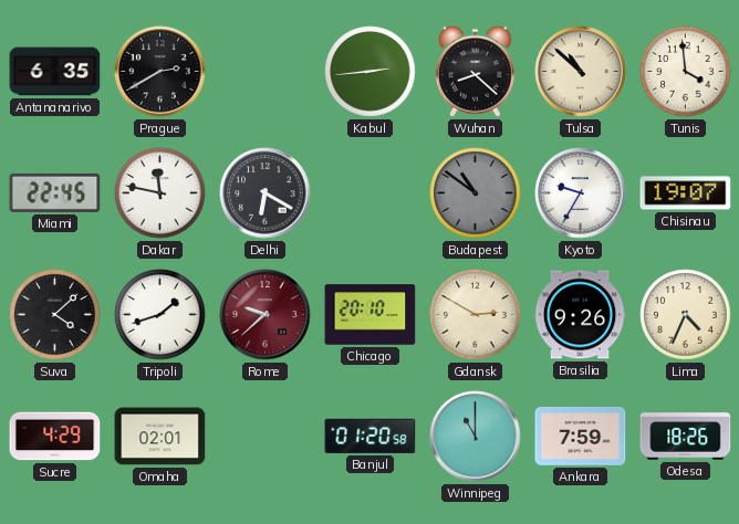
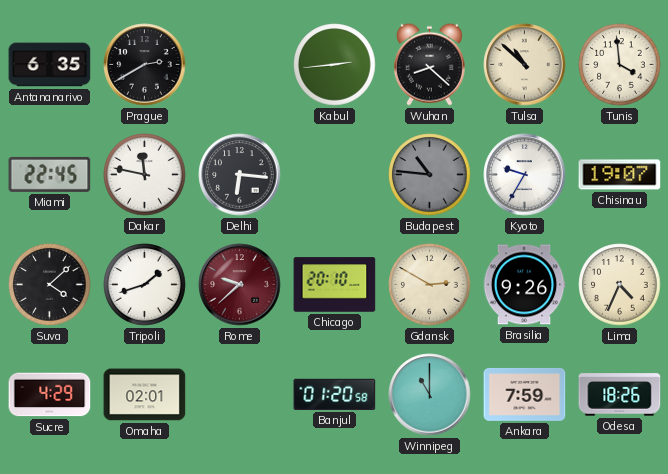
Delhi: 6:20 -> 6:16 (240, 175)
Budapest: 10:51 -> 10:46 (430, 175)
